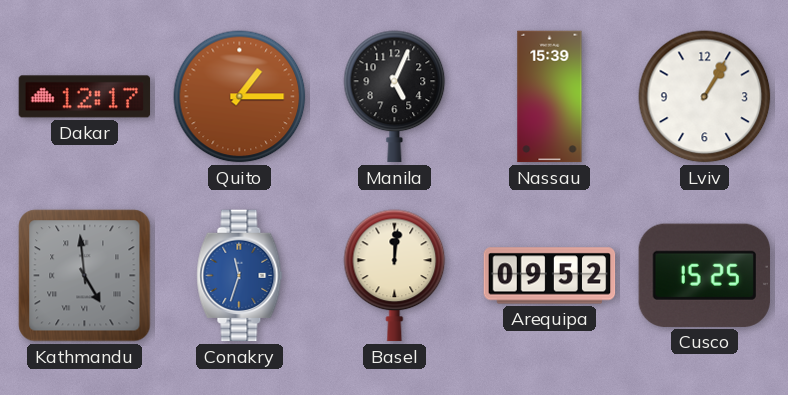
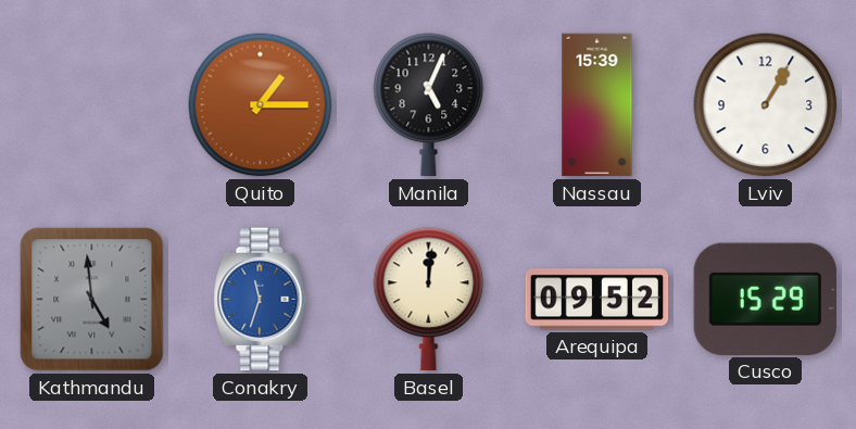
Dakar: 12:17 -> none (85, 97)
Cusco: 15:25 -> 15:29 (765, 299)
